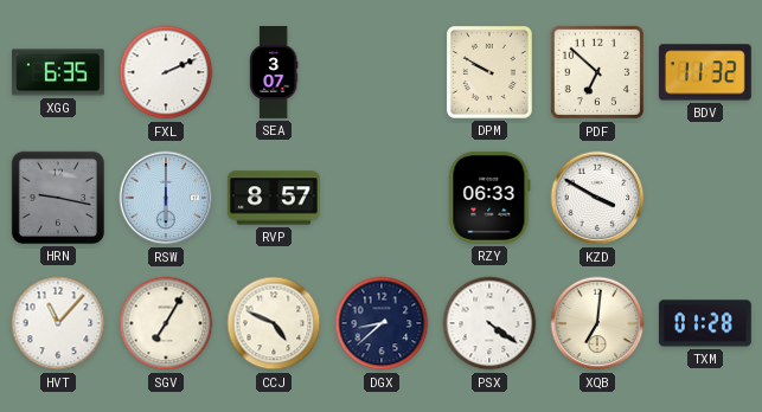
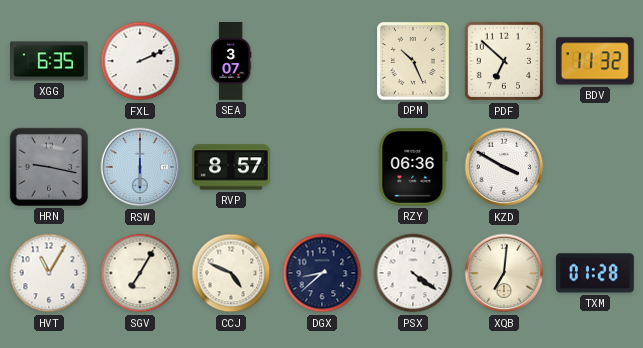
DPM: 9:50 -> 10:26 (413, 61)
RZY: 06:33 -> 06:36 (413, 167)
HVT: 11:07 -> 11:05 (49, 273)
